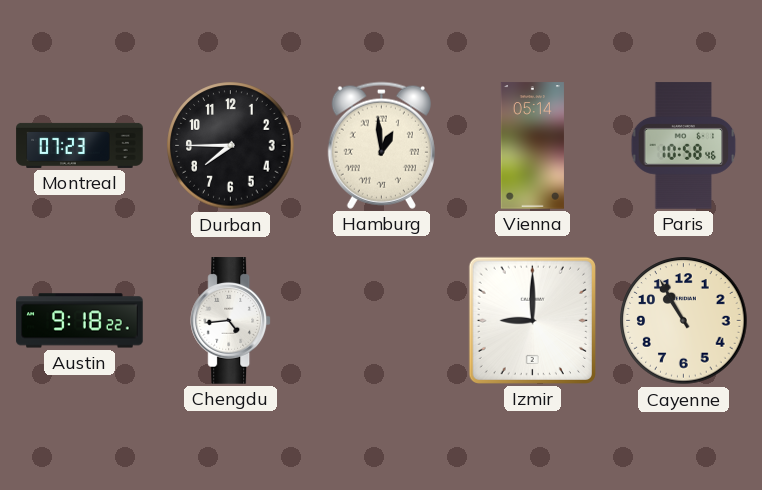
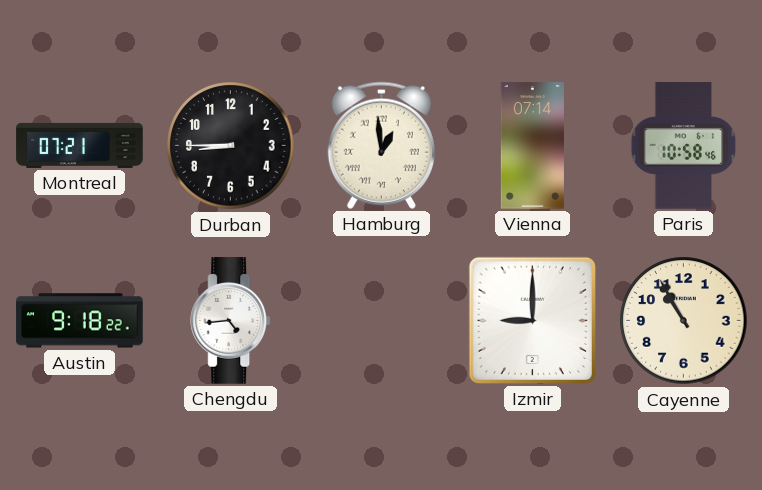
Montreal: 07:23 -> 07:21 (80, 145)
Durban: 7:45 -> 8:45 (231, 146)
Vienna: 05:14 -> 07:14 (532, 146)
